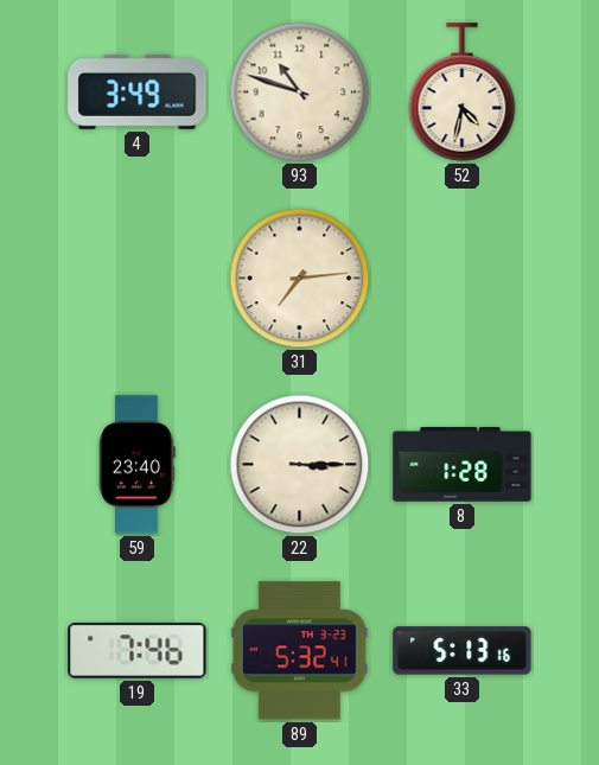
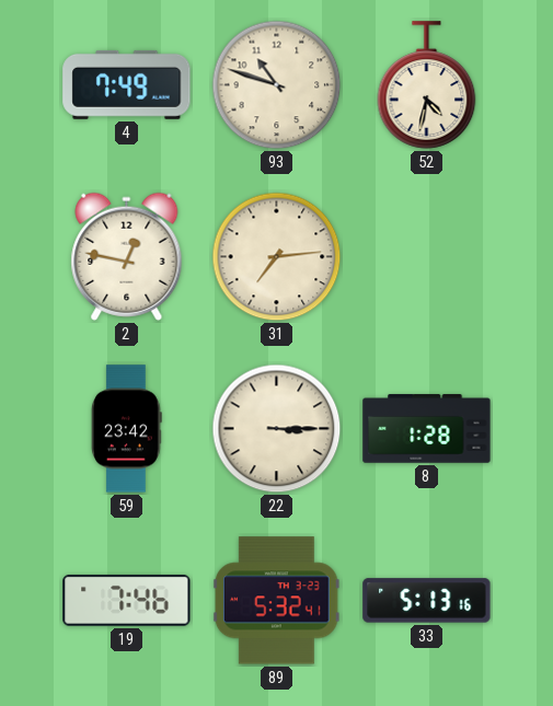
4: 3:49 -> 7:49 (127, 84)
2: none -> 12:47 (127, 256)
59: 23:40 -> 23:42 (127, 429)
